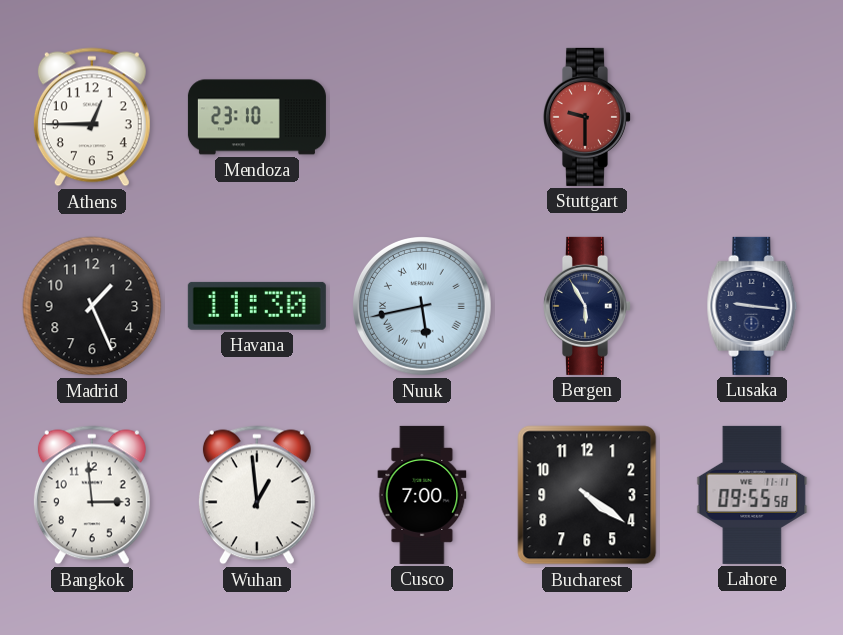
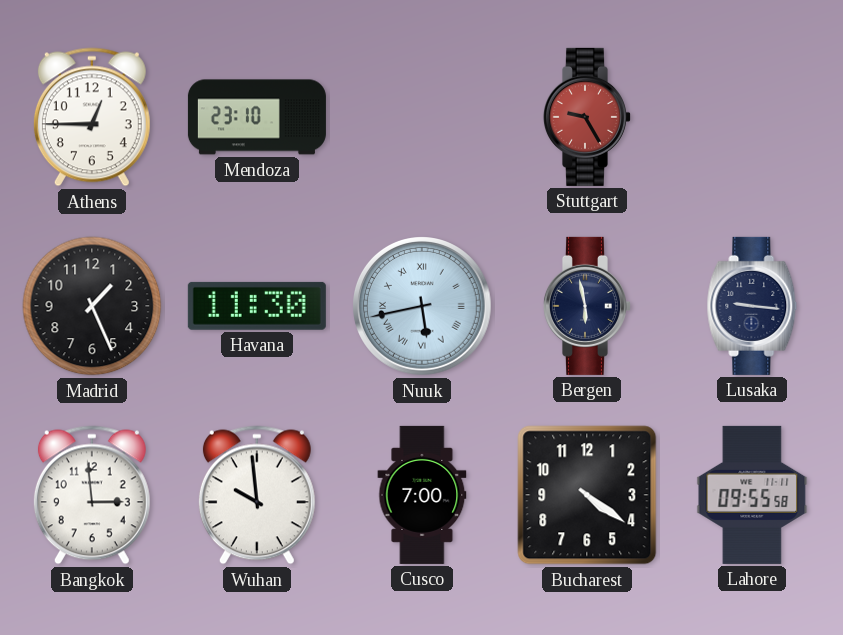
Stuttgart: 9:30 -> 9:25 (587, 117)
Bergen: 5:55 -> 5:58 (587, 306)
Wuhan: 12:59 -> 9:59 (257, 495)
